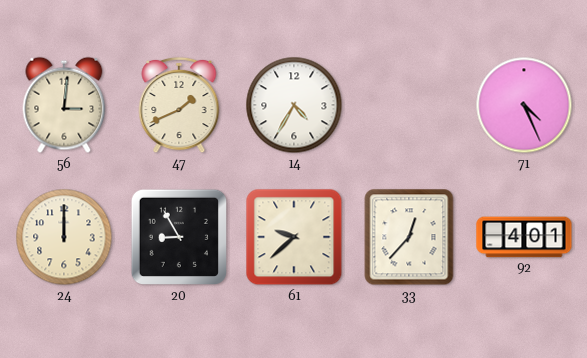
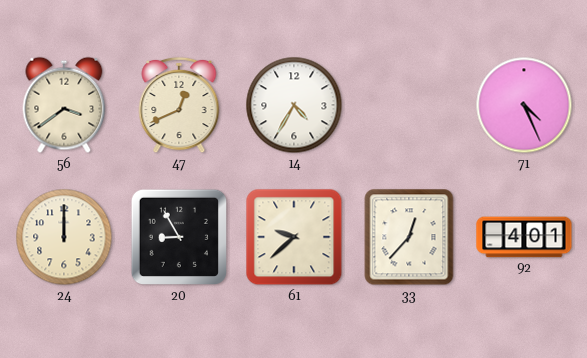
56: 3:01 -> 3:39 (64, 105)
47: 1:41 -> 12:41 (179, 105)
